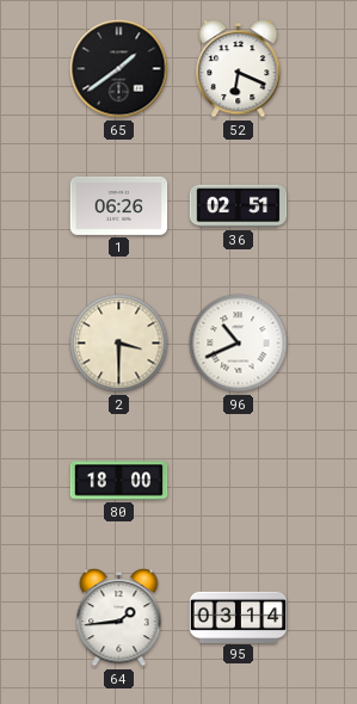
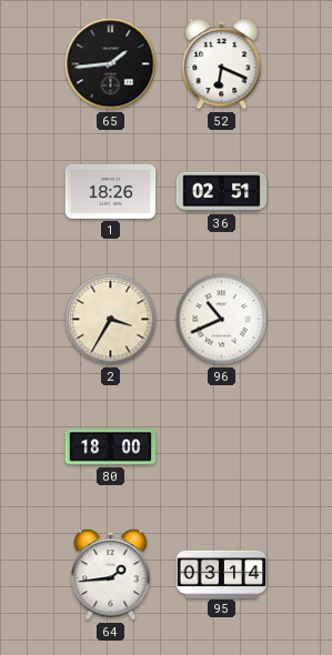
65: 1:39 -> 1:44 (111, 64)
1: 06:26 -> 18:26 (111, 191)
2: 3:30 -> 3:35 (111, 320)
